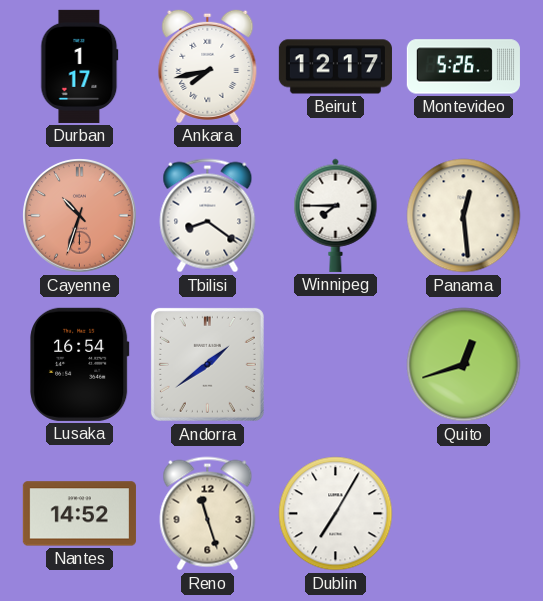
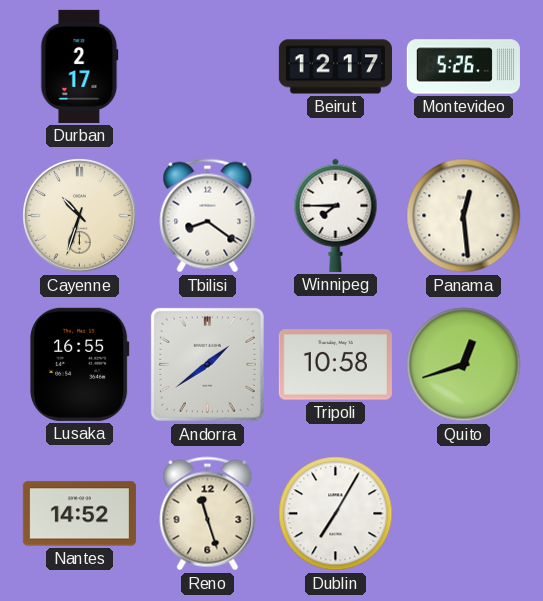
Durban: 1:17 -> 2:17 (80, 66)
Ankara: 7:43 -> none (208, 66)
Cayenne dial: salmon -> cream (80, 216)
Lusaka: 16:54 -> 16:55 (80, 364)
Tripoli: none -> 10:58 (335, 365)
